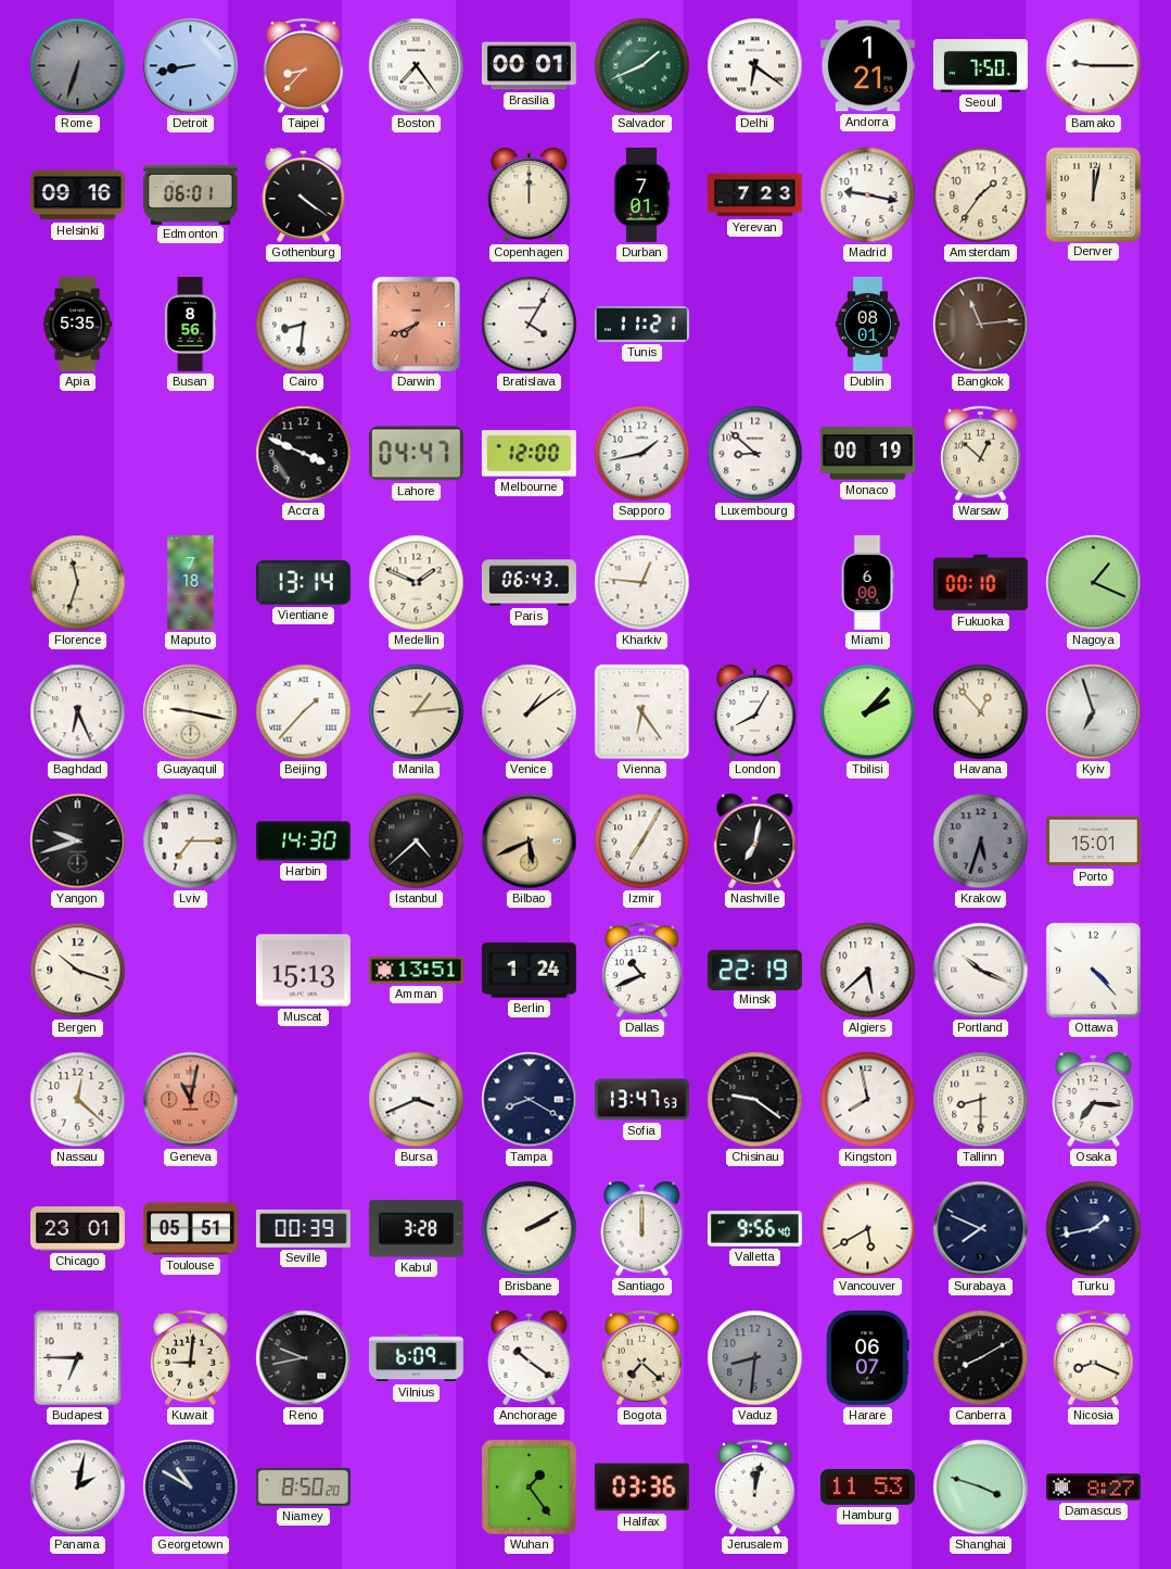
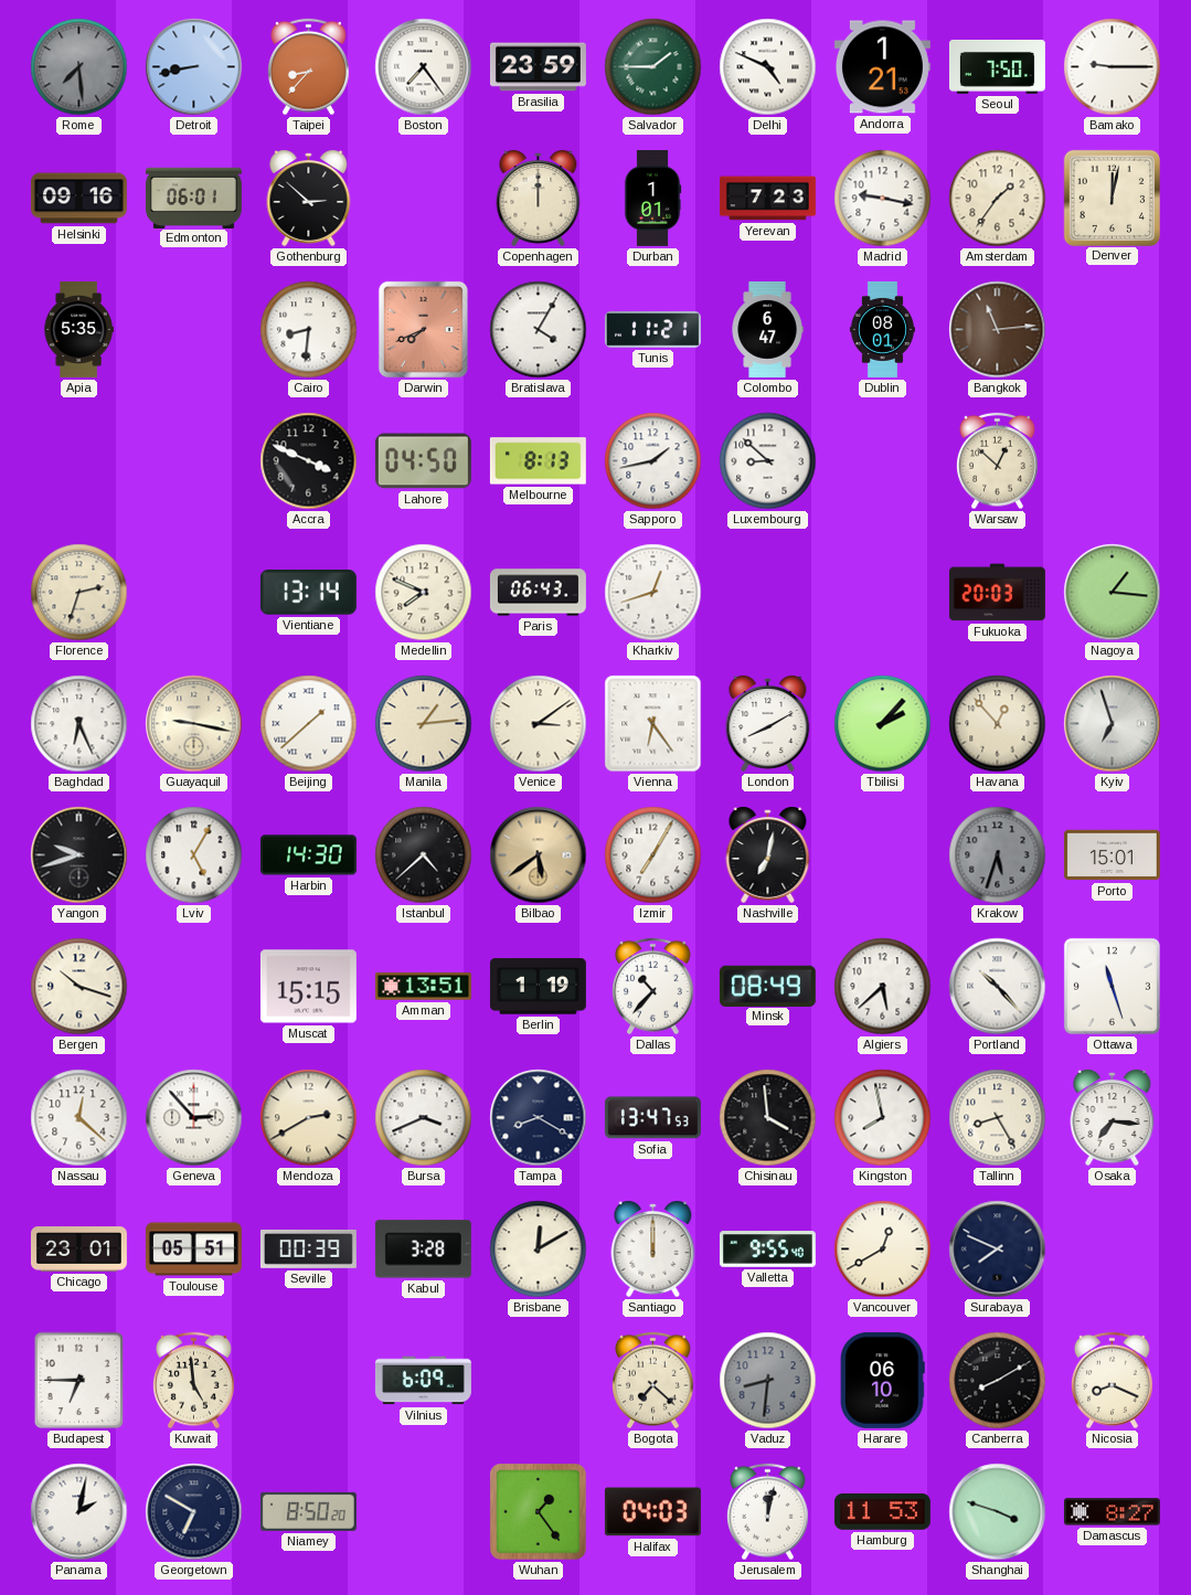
Rome: 6:33 -> 7:29 (79, 67)
Brasilia: 00:01 -> 23:59 (538, 67)
Salvador: 1:41 -> 1:45 (653, 67)
Delhi: 6:21 -> 4:49 (768, 67)
Gothenburg: 4:21 -> 2:52 (309, 198)
Durban: 7:01 -> 1:01 (652, 198)
Busan: 8:56 -> none (190, 324)
Colombo: none -> 6:47 (767, 329)
Lahore: 04:47 -> 04:50 (423, 461)
Melbourne: 12:00 -> 8:13 (538, 461)
Monaco: 00:19 -> none (867, 454)
Florence: 11:33 -> 2:33 (79, 593)
Maputo: 7:18 -> none (191, 582)
Medellin: 1:49 -> 7:49 (424, 593)
Kharkiv: 12:46 -> 12:42 (653, 593)
Miami: 6:00 -> none (867, 582)
Fukuoka: 00:10 -> 20:03 (997, 593)
Nagoya: 1:19 -> 1:16 (1113, 593)
Beijing: 1:37 -> 1:38 (309, 724)
Venice: 1:09 -> 3:09 (539, 724)
London: 8:05 -> 8:10 (768, 723)
Lviv: 7:15 -> 5:05 (194, 855)
Bilbao: 5:41 -> 5:39 (539, 855)
Muscat: 15:13 -> 15:15 (308, 987)
Berlin: 1:24 -> 1:19 (538, 987)
Dallas: 10:41 -> 10:37 (653, 987)
Minsk: 22:19 -> 08:49 (767, 986)
Portland: 10:19 -> 10:23 (998, 987)
Ottawa: 4:23 -> 11:27 (1112, 986)
Geneva: 11:02 -> 2:53 (194, 1118)
Geneva dial: salmon -> white (194, 1118)
Mendoza: none -> 2:40 (309, 1118)
Chisinau: 9:21 -> 3:59 (768, 1118)
Tallinn: 8:30 -> 8:25 (998, 1118)
Brisbane: 2:10 -> 12:10 (539, 1250)
Valletta: 9:56 -> 9:55 (767, 1250)
Vancouver: 5:40 -> 12:40 (883, 1250)
Turku: 1:43 -> none (1094, 1229)
Kuwait: 9:01 -> 4:59 (194, 1381)
Reno: 9:43 -> none (304, 1358)
Anchorage: 10:21 -> none (530, 1357)
Harare: 06:07 -> 06:10 (883, 1380)
Georgetown: 10:50 -> 6:50 (194, 1512)
Halifax: 03:36 -> 04:03 (652, 1512)
